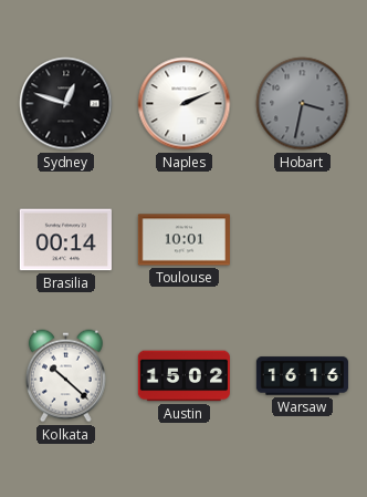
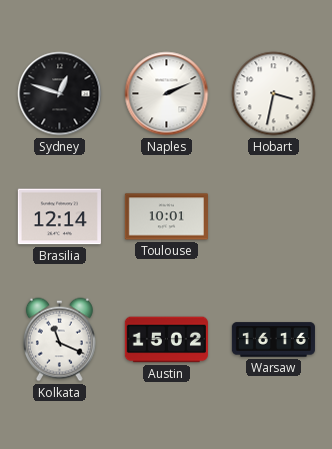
Hobart dial: grey -> white (274, 94)
Brasilia: 00:14 -> 12:14 (59, 217)
Kolkata: 10:22 -> 11:19 (59, 340)
